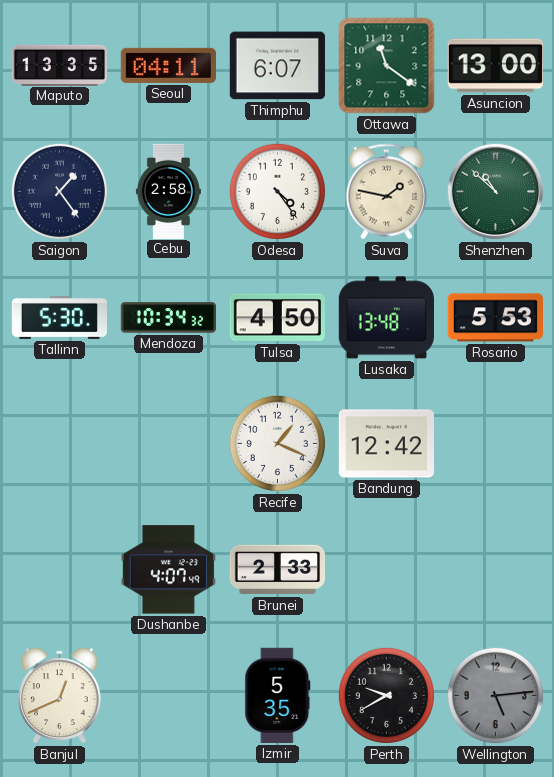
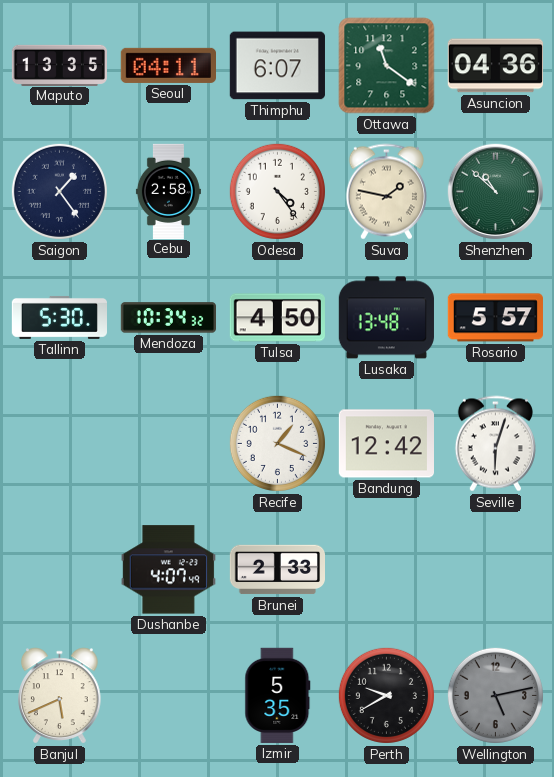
Asuncion: 13:00 -> 04:36 (495, 66)
Rosario: 5:53 -> 5:57 (495, 318)
Seville: none -> 6:03 (495, 444)
Banjul: 12:41 -> 5:41 (60, 696)
Wellington: 5:14 -> 5:13 (495, 695)
